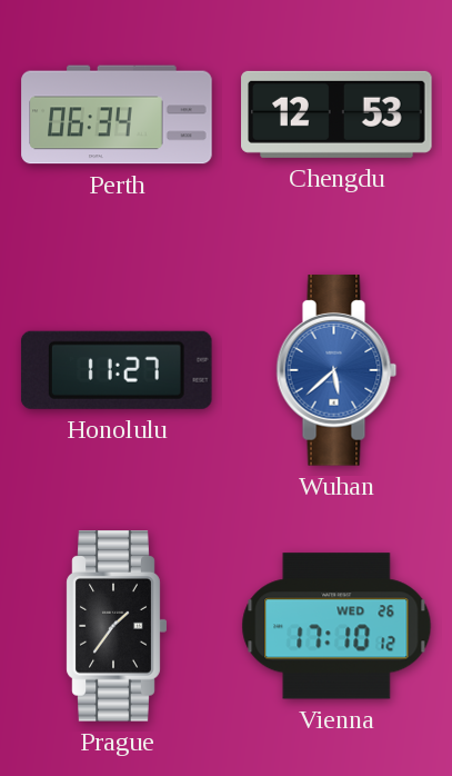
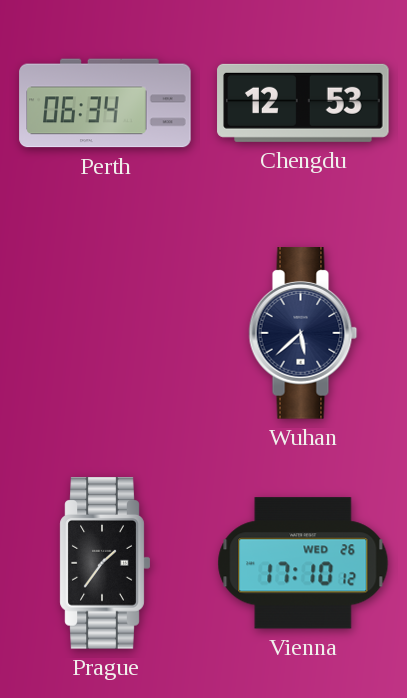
Honolulu: 11:27 -> none (117, 370)
Wuhan dial: blue -> navy (303, 333)
